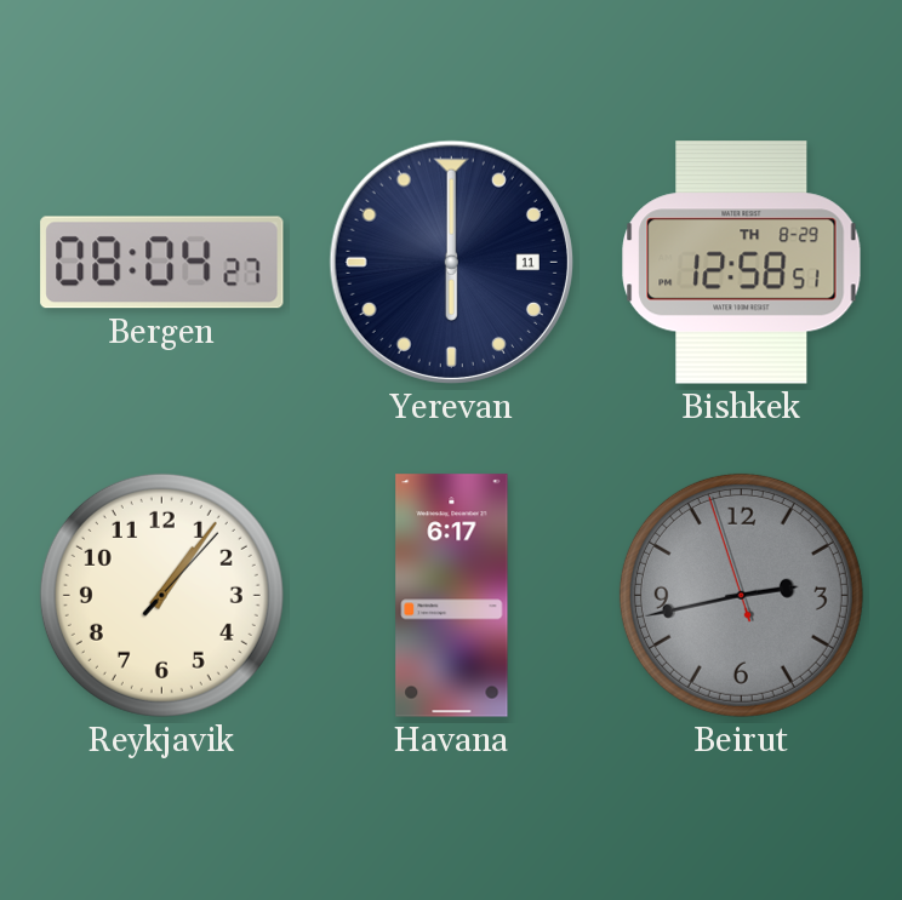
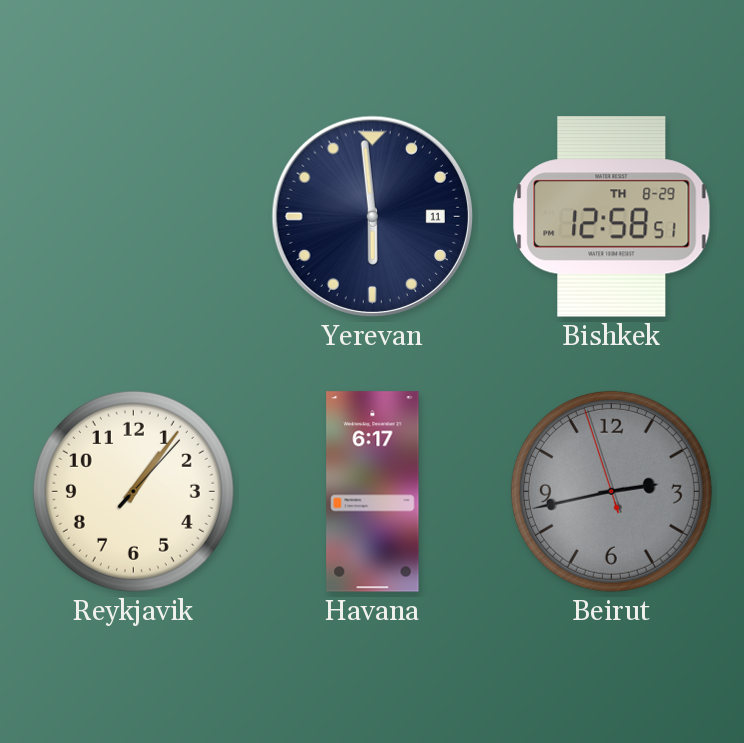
Bergen: 08:04 -> none (162, 263)
Yerevan: 6:00 -> 5:59 (372, 216)
